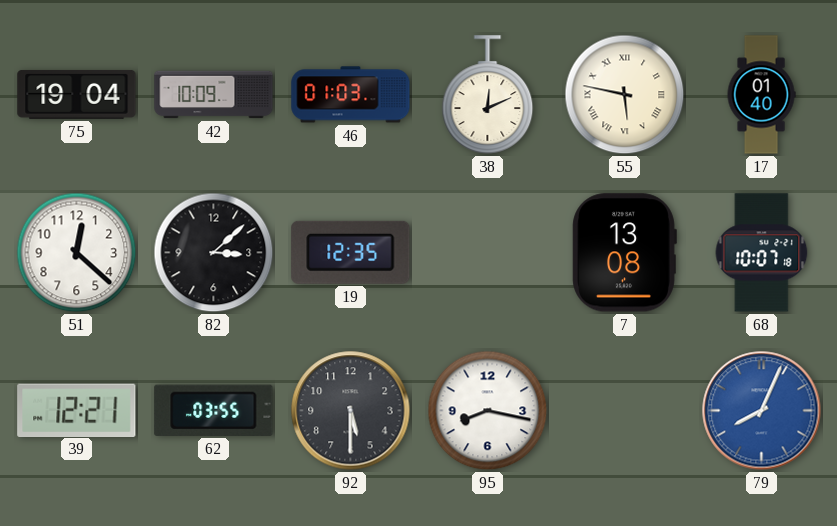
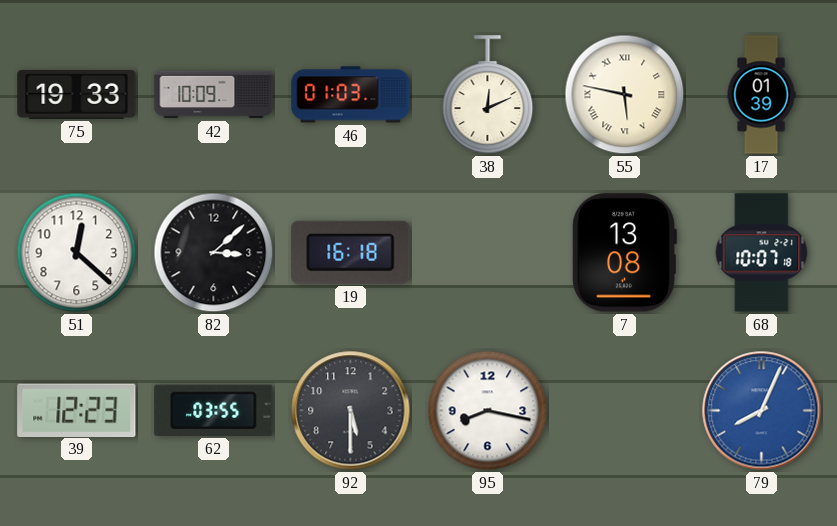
75: 19:04 -> 19:33 (77, 94)
17: 01:40 -> 01:39 (761, 95)
19: 12:35 -> 16:18 (351, 252)
39: 12:21 -> 12:23 (77, 410)
